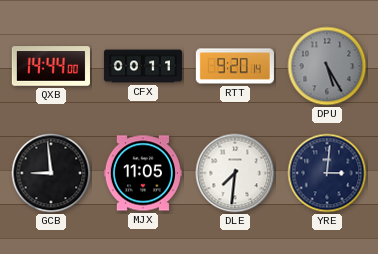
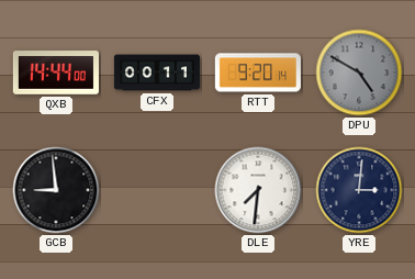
DPU: 5:25 -> 4:50 (359, 72)
MJX: 11:05 -> none (143, 173)
